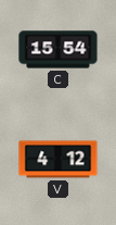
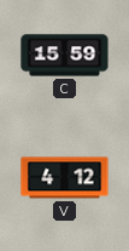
C: 15:54 -> 15:59 (65, 56)
